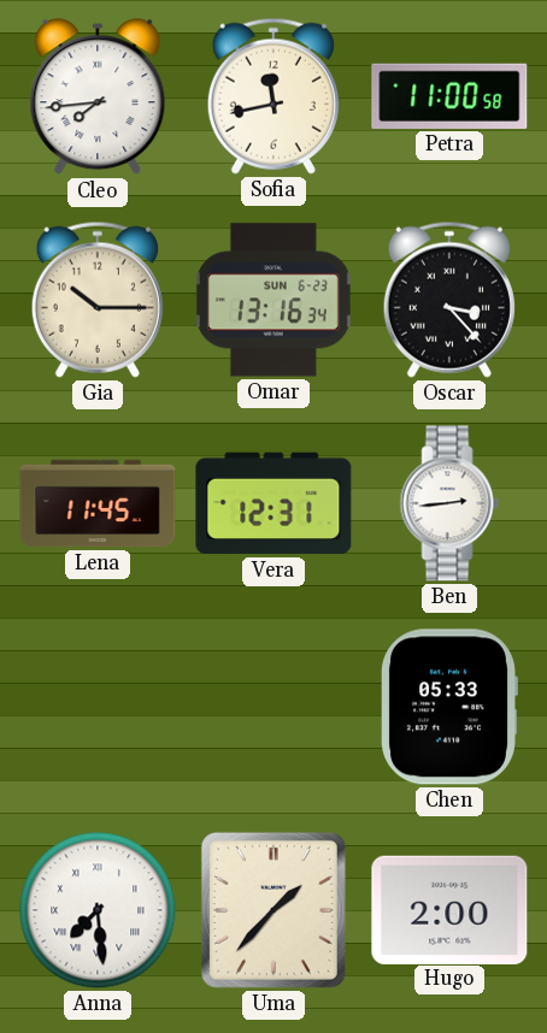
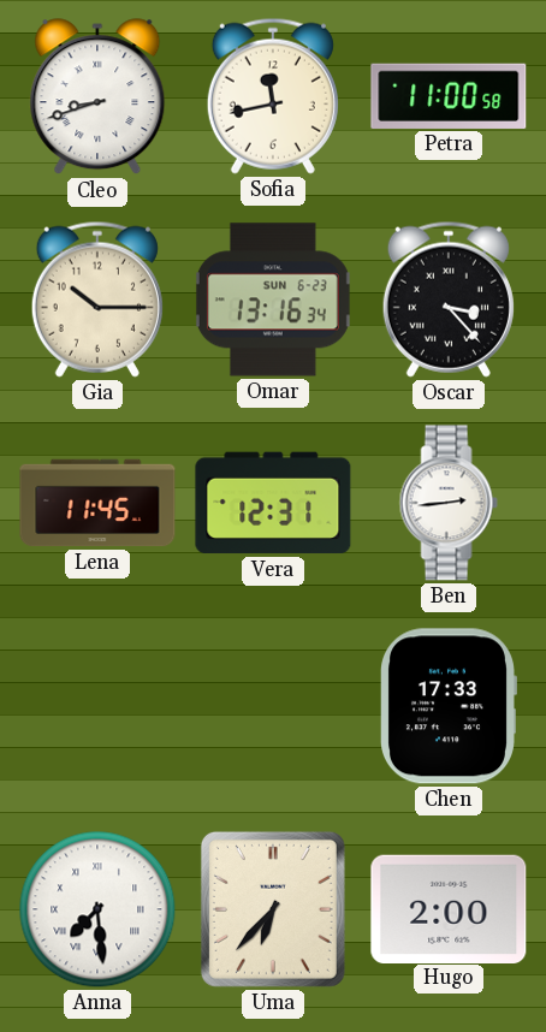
Cleo: 7:44 -> 8:42 (97, 97)
Chen: 05:33 -> 17:33 (449, 706)
Uma: 1:37 -> 6:37 (273, 909)
